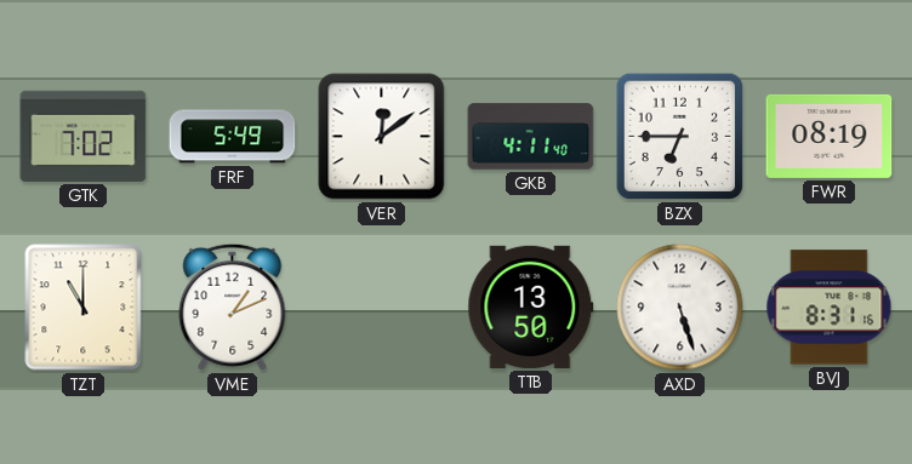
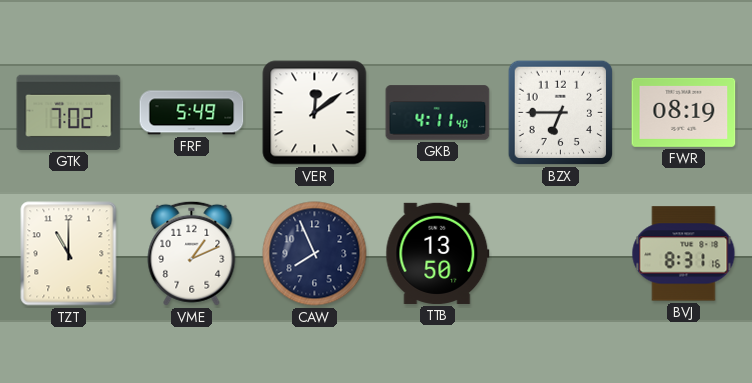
CAW: none -> 7:56 (315, 254)
AXD: 5:27 -> none (680, 308)
